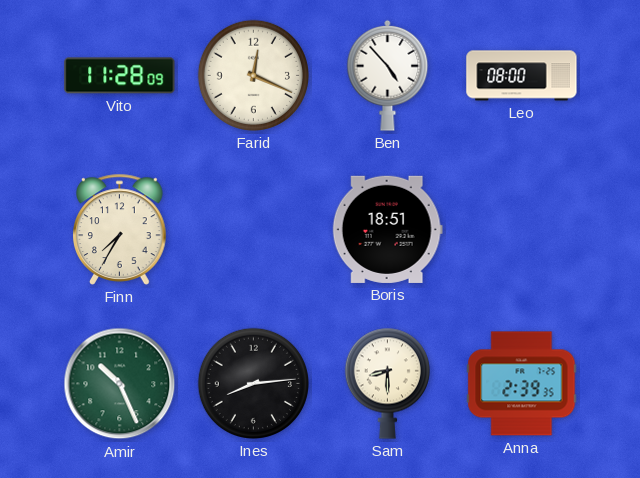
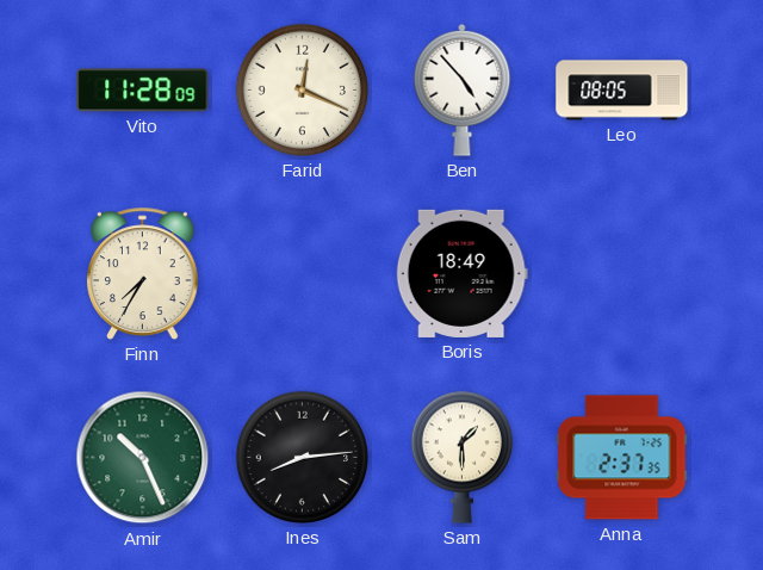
Leo: 08:00 -> 08:05 (622, 91)
Boris: 18:51 -> 18:49 (461, 273)
Sam: 8:30 -> 1:30 (461, 457)
Anna: 2:39 -> 2:37 (622, 458)
